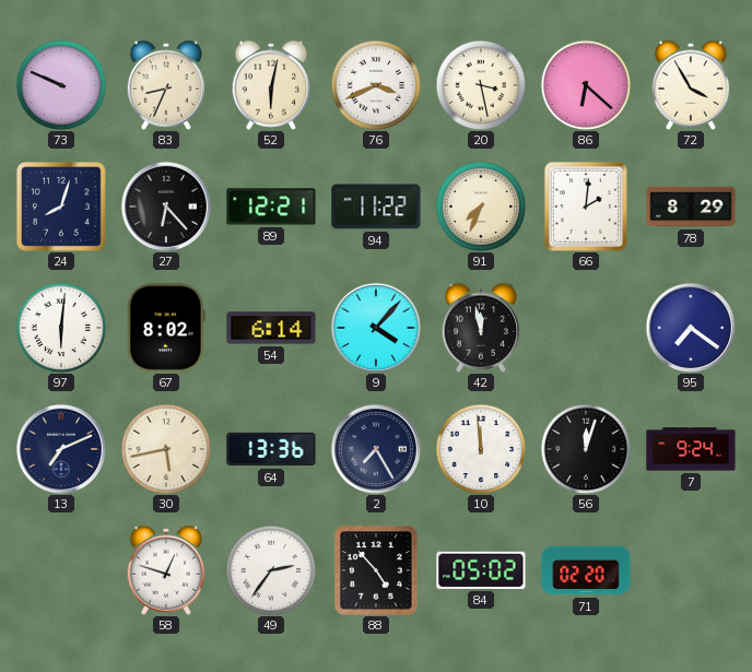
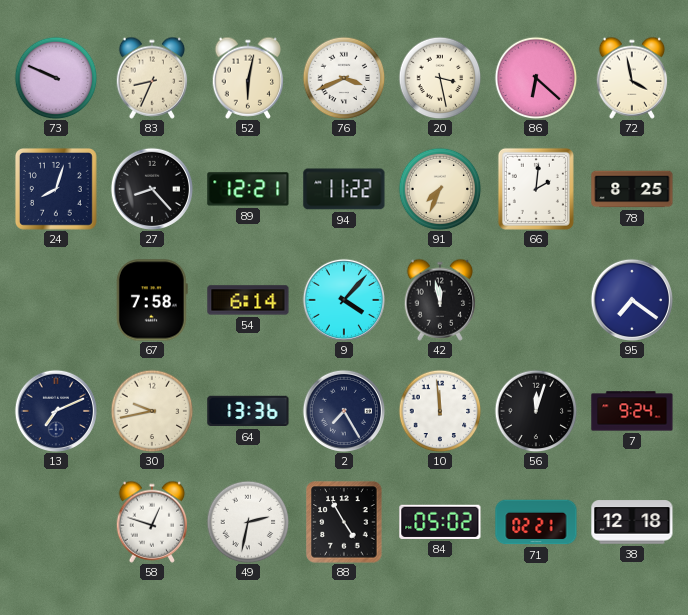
72: 3:55 -> 3:58 (632, 78)
27: 6:23 -> 8:23 (152, 189)
78: 8:29 -> 8:25 (632, 189)
97: 6:01 -> none (61, 328)
67: 8:02 -> 7:58 (152, 300)
30: 5:43 -> 9:43 (152, 411)
49: 2:36 -> 2:32 (248, 522)
88: 4:53 -> 4:55 (344, 522)
71: 02:20 -> 02:21 (536, 522)
38: none -> 12:18 (632, 522)
